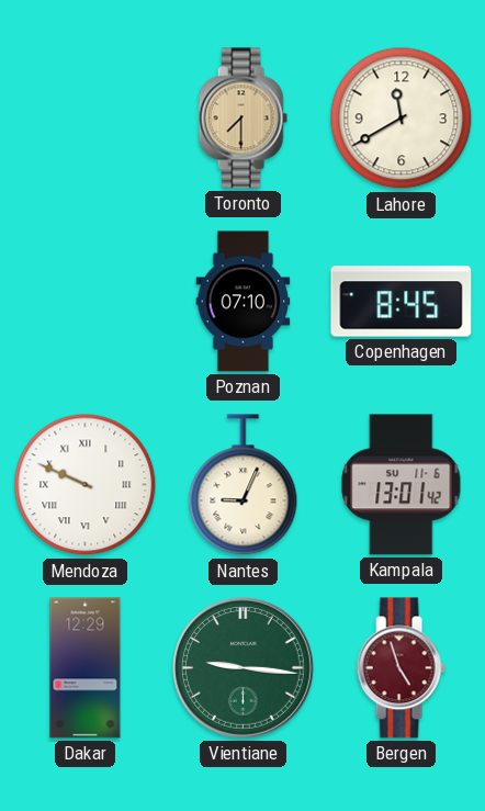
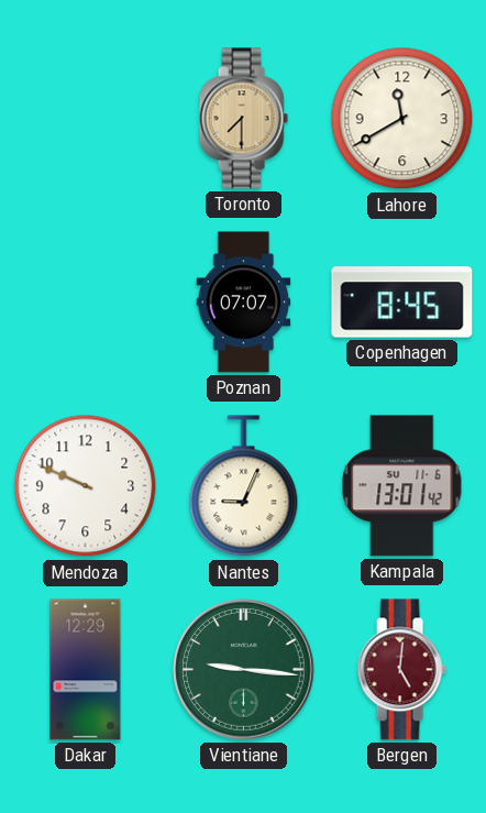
Poznan: 07:10 -> 07:07 (244, 303)
Mendoza numerals: Roman -> Arabic (86, 486)
Bergen: 4:57 -> 5:01 (401, 670)
